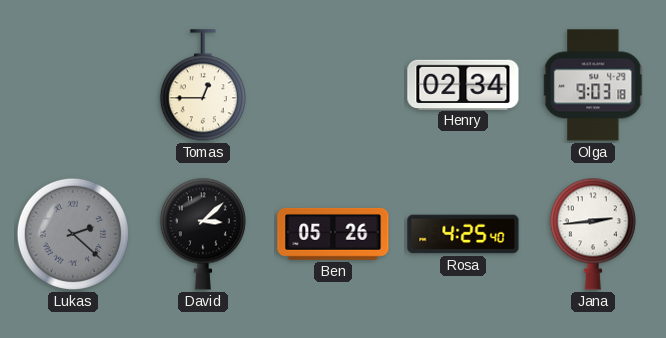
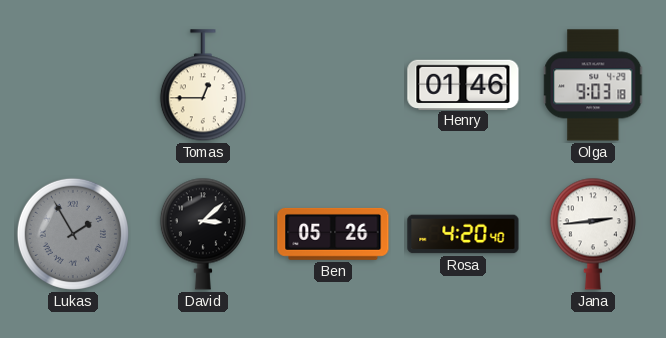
Henry: 02:34 -> 01:46 (463, 84)
Lukas: 2:22 -> 1:55 (73, 234)
Rosa: 4:25 -> 4:20 (463, 234)
